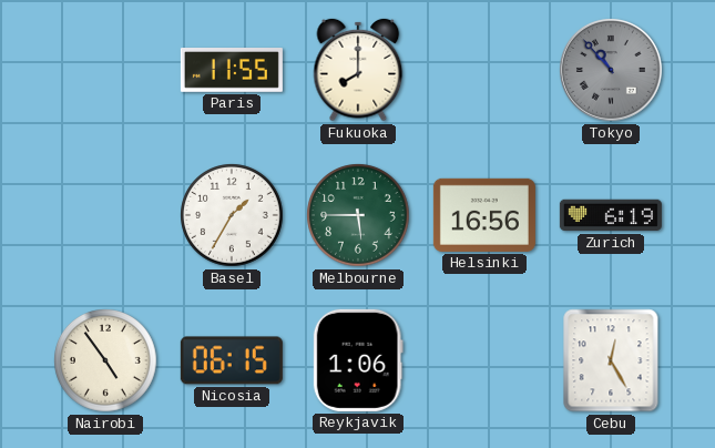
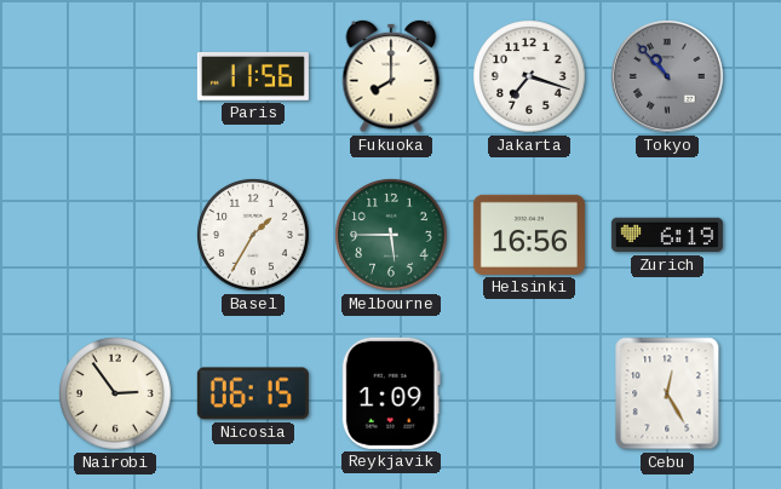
Paris: 11:55 -> 11:56 (253, 77)
Jakarta: none -> 7:18 (529, 76)
Nairobi: 4:54 -> 2:54 (115, 393)
Reykjavik: 1:06 -> 1:09 (391, 393)
